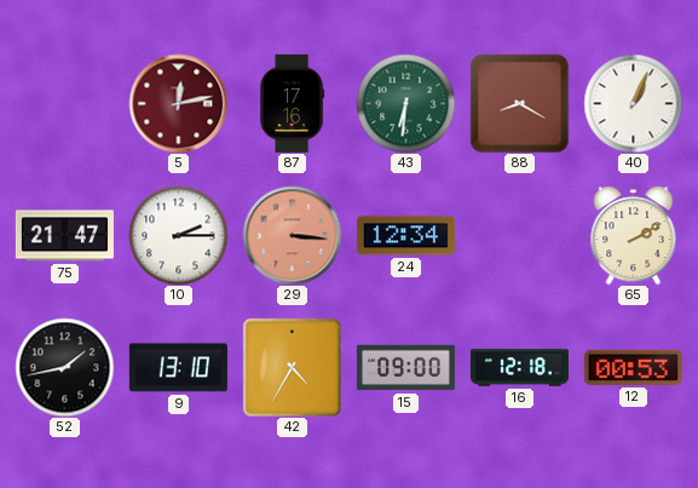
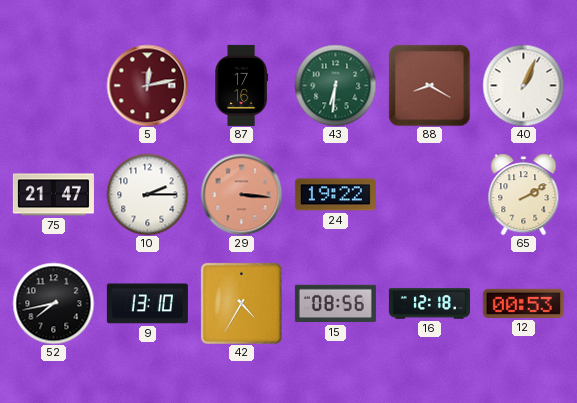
24: 12:34 -> 19:22 (335, 195)
52: 1:43 -> 7:43 (53, 303)
15: 09:00 -> 08:56 (335, 304)
